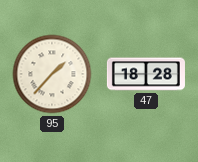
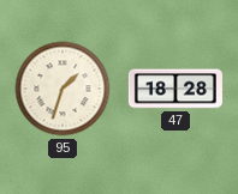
95: 1:37 -> 1:33 (63, 89)
